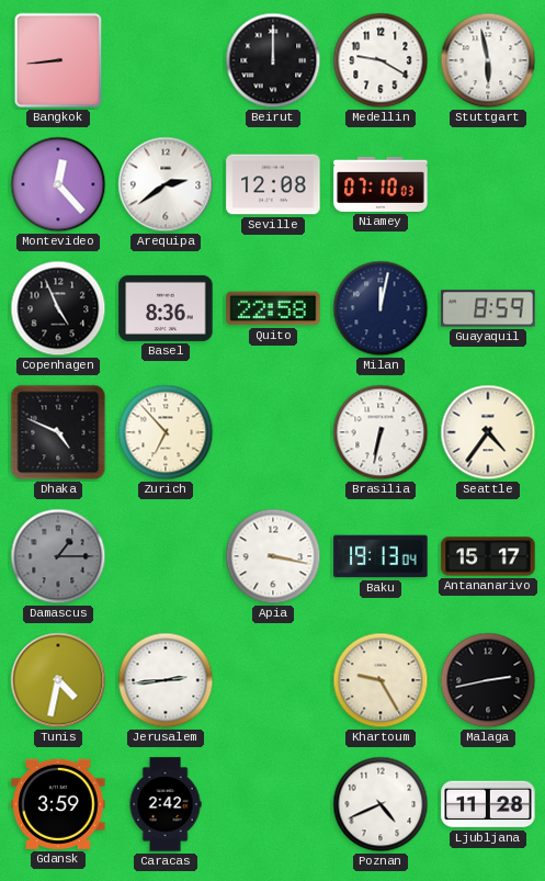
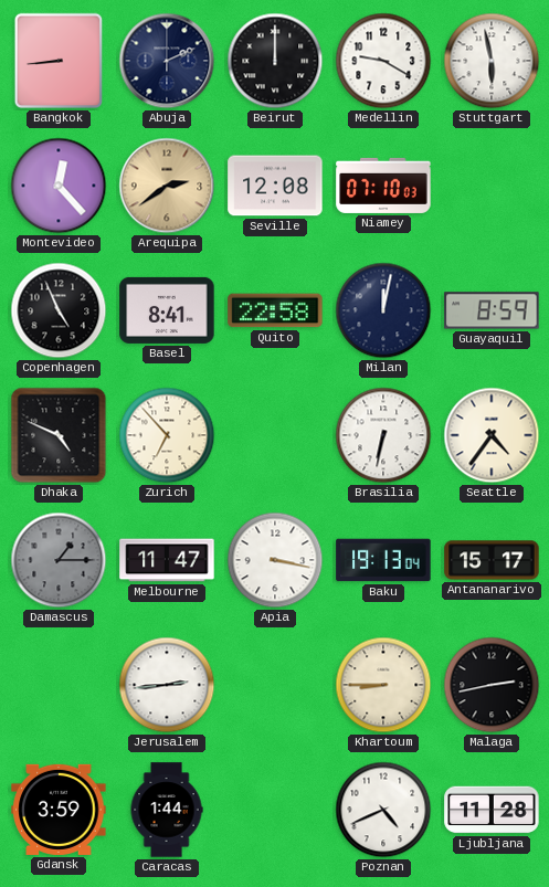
Abuja: none -> 2:11 (167, 61)
Arequipa dial: white -> champagne (167, 186)
Basel: 8:36 -> 8:41 (167, 310)
Melbourne: none -> 11:47 (167, 560)
Tunis: 4:32 -> none (58, 680)
Khartoum: 9:25 -> 8:45 (383, 685)
Caracas: 2:42 -> 1:44 (167, 810)
